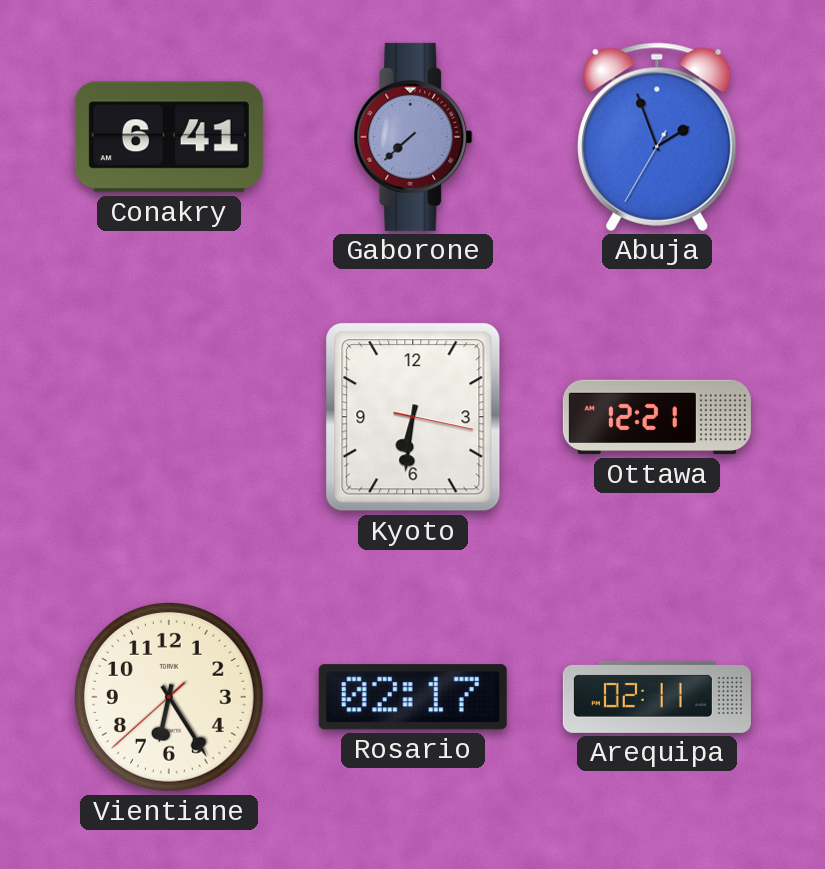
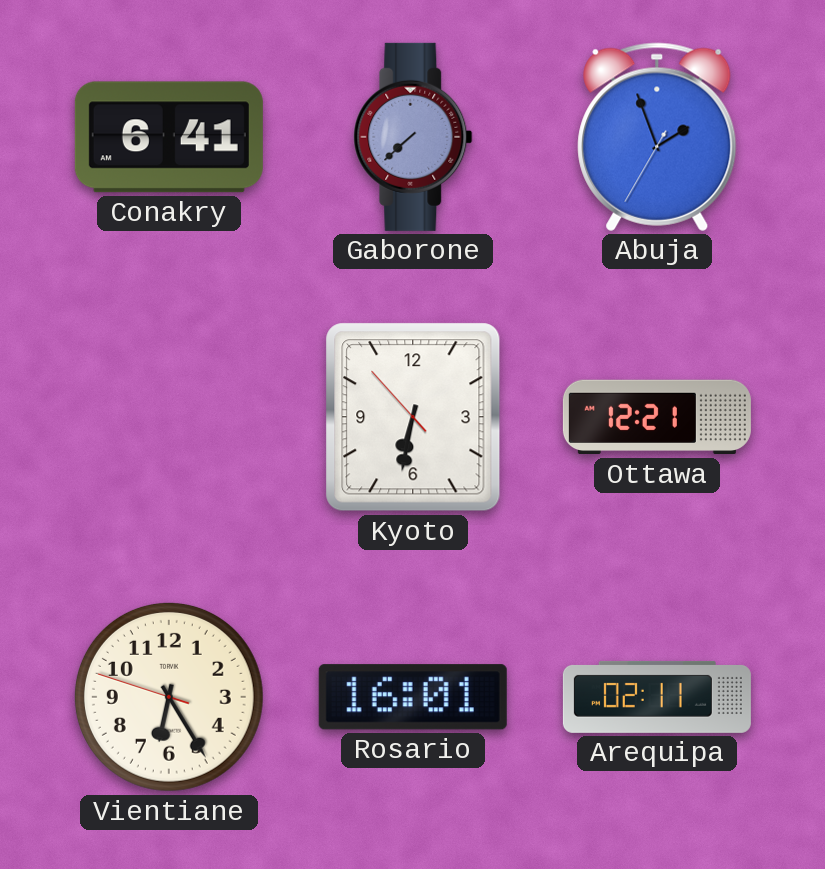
Kyoto: 6:31:17 -> 6:31:53 (413, 417)
Vientiane: 6:24:38 -> 6:24:48 (169, 697)
Rosario: 02:17 -> 16:01 (413, 697)
